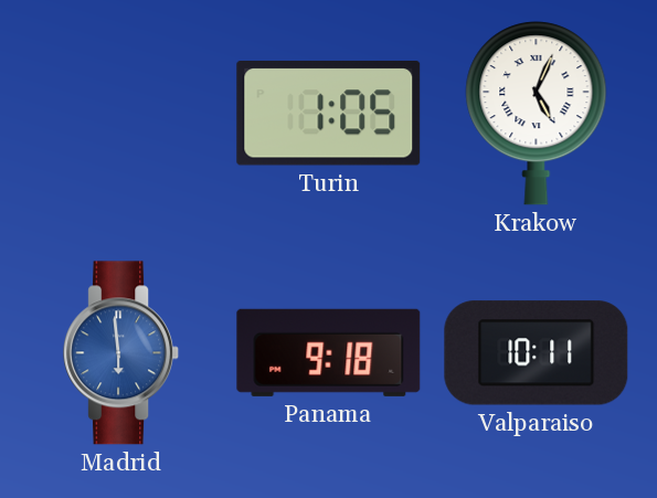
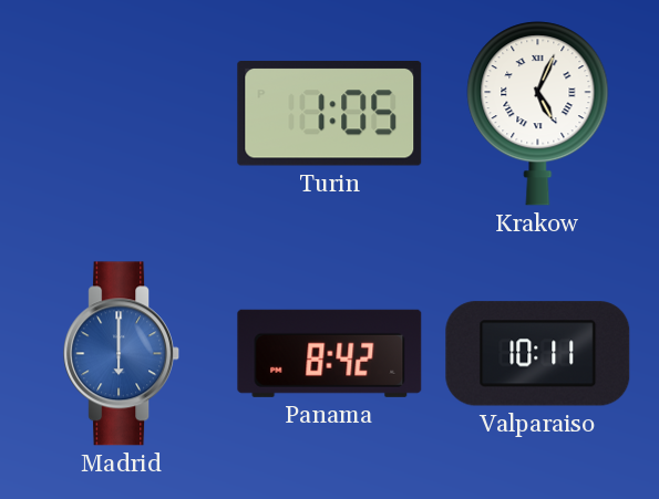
Madrid: 5:59 -> 6:00 (122, 354)
Panama: 9:18 -> 8:42 (330, 353)
